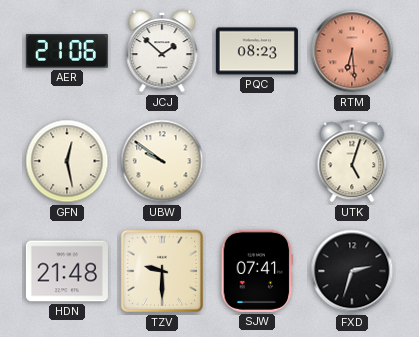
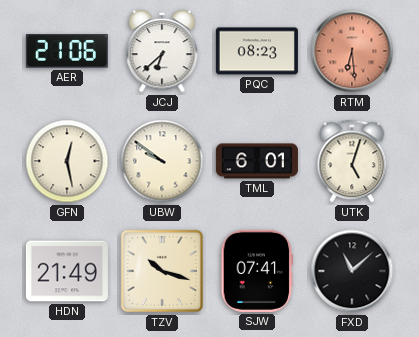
JCJ: 1:52 -> 6:38 (162, 51)
TML: none -> 6:01 (257, 161)
HDN: 21:48 -> 21:49 (67, 271)
TZV: 9:30 -> 10:18 (162, 271)
FXD: 2:33 -> 11:08 (352, 271)
